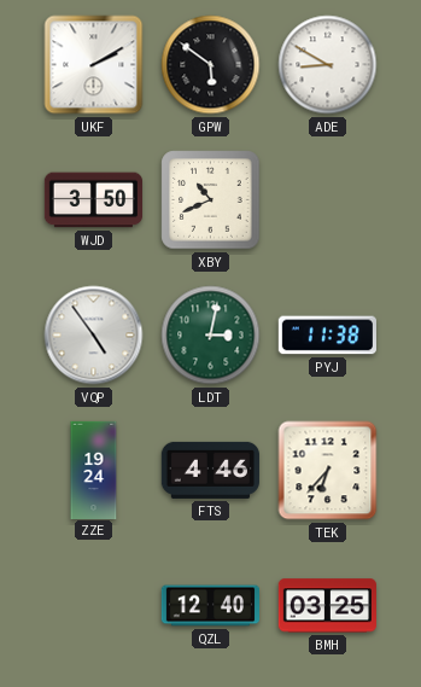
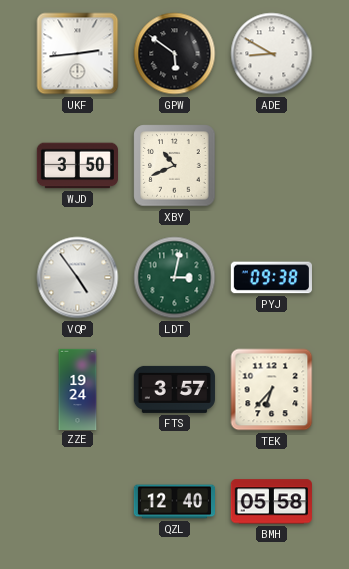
UKF: 2:10 -> 2:44 (78, 54)
PYJ: 11:38 -> 09:38 (271, 278)
FTS: 4:46 -> 3:57 (174, 389)
BMH: 03:25 -> 05:58 (271, 502)
